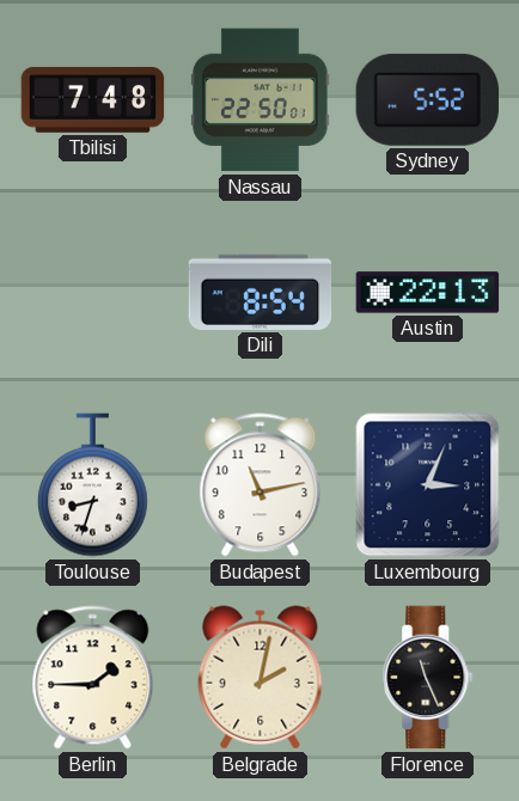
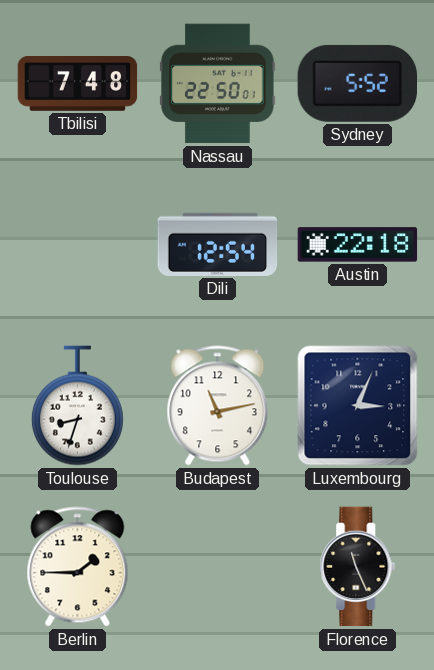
Dili: 8:54 -> 12:54 (218, 244)
Austin: 22:13 -> 22:18 (358, 245)
Belgrade: 2:02 -> none (261, 678)
